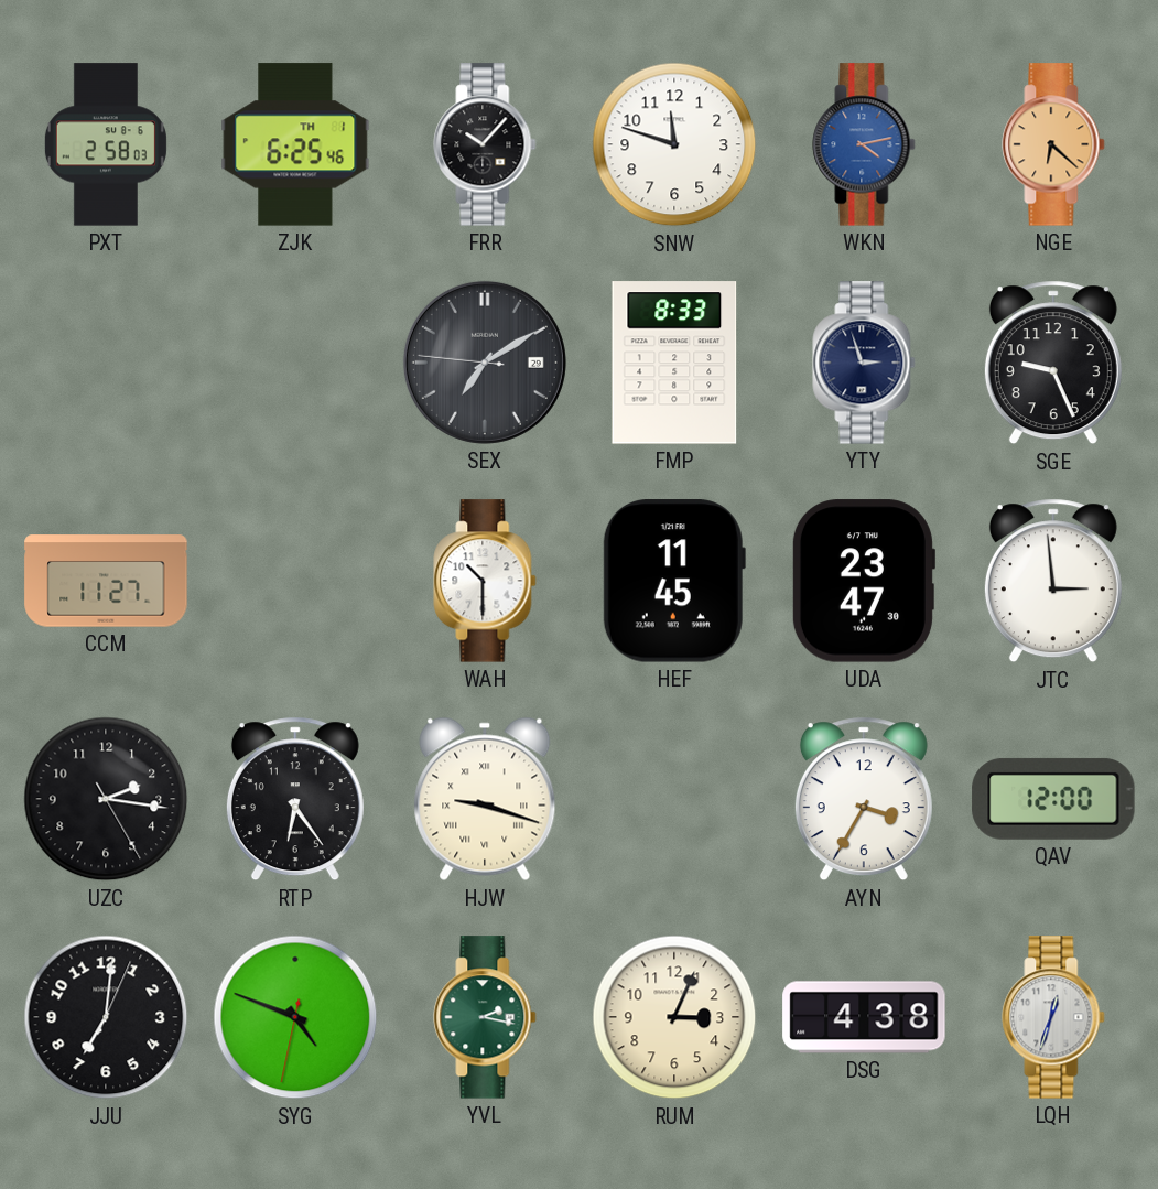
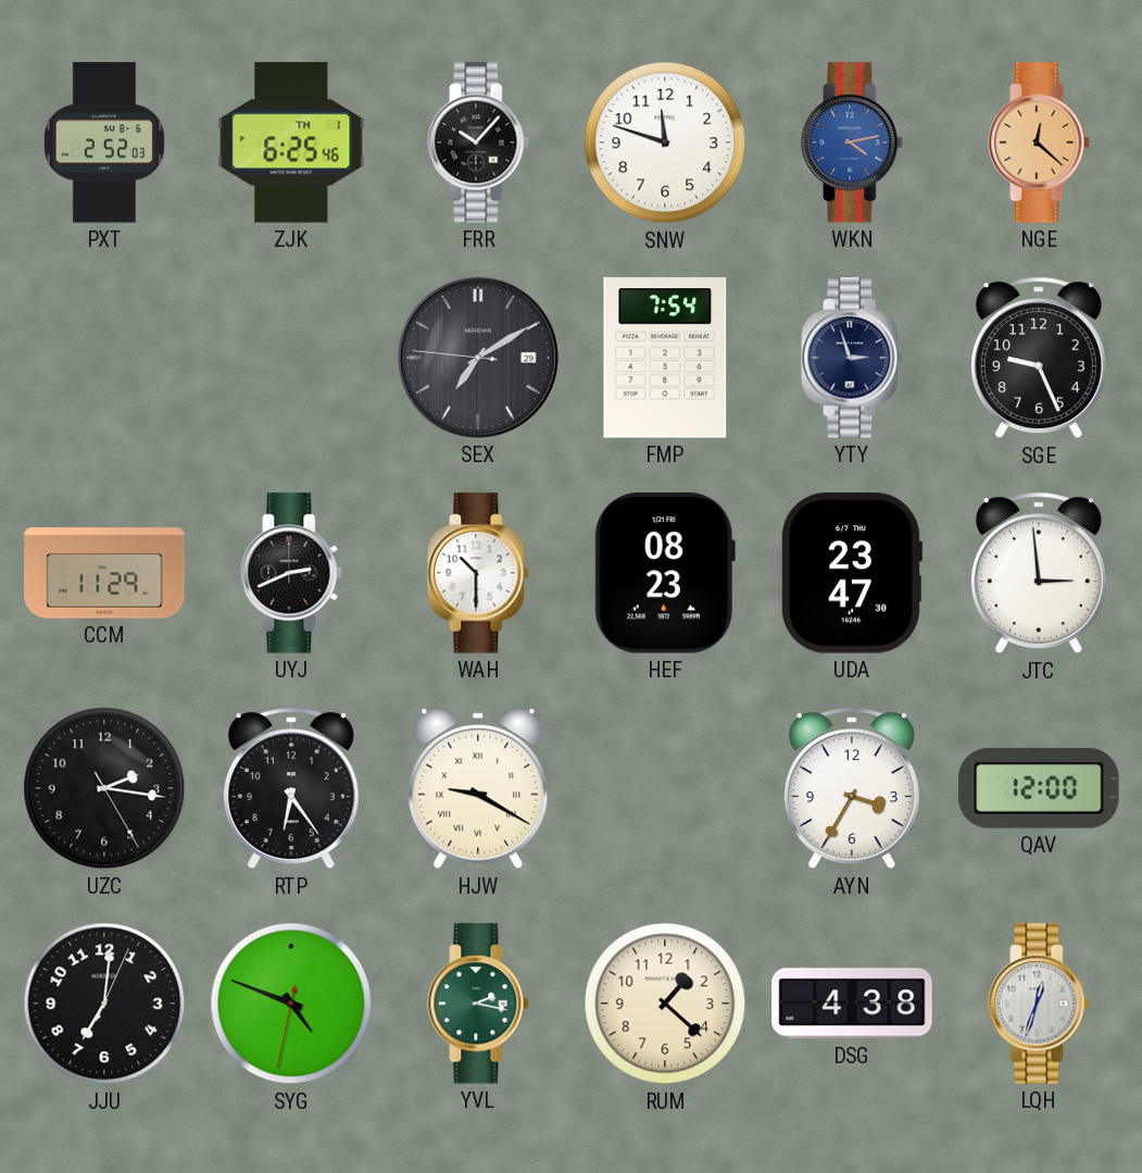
PXT: 2:58 -> 2:52 (104, 142)
NGE: 6:22 -> 12:22 (1039, 142)
FMP: 8:33 -> 7:54 (665, 358)
CCM: 11:27 -> 11:29 (104, 573)
UYJ: none -> 2:41 (291, 573)
HEF: 11:45 -> 08:23 (665, 573)
HJW: 9:18 -> 9:20 (478, 788)
RUM: 3:04 -> 1:22 (665, 1003)
